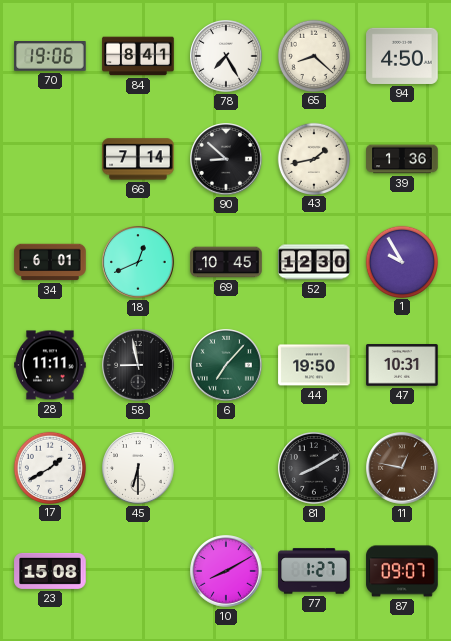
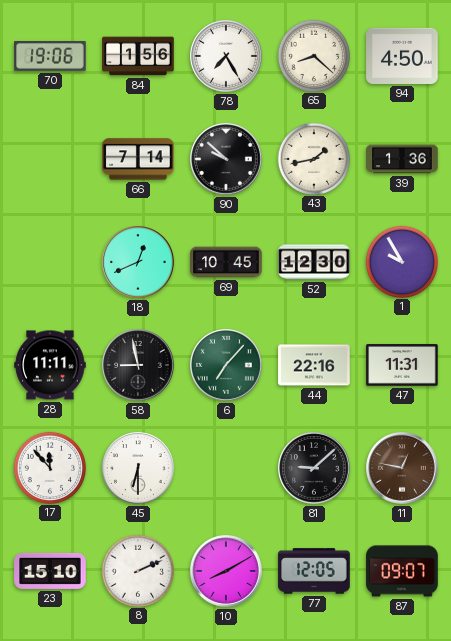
84: 8:41 -> 1:56 (138, 56)
90: 8:52 -> 9:52 (226, 159)
34: 6:01 -> none (50, 262)
44: 19:50 -> 22:16 (314, 365)
47: 10:31 -> 11:31 (402, 365)
17: 1:40 -> 11:53 (49, 467)
81: 8:10 -> 9:08 (314, 468)
23: 15:08 -> 15:10 (50, 571)
8: none -> 2:11 (137, 570)
77: 1:27 -> 12:05 (314, 571)
